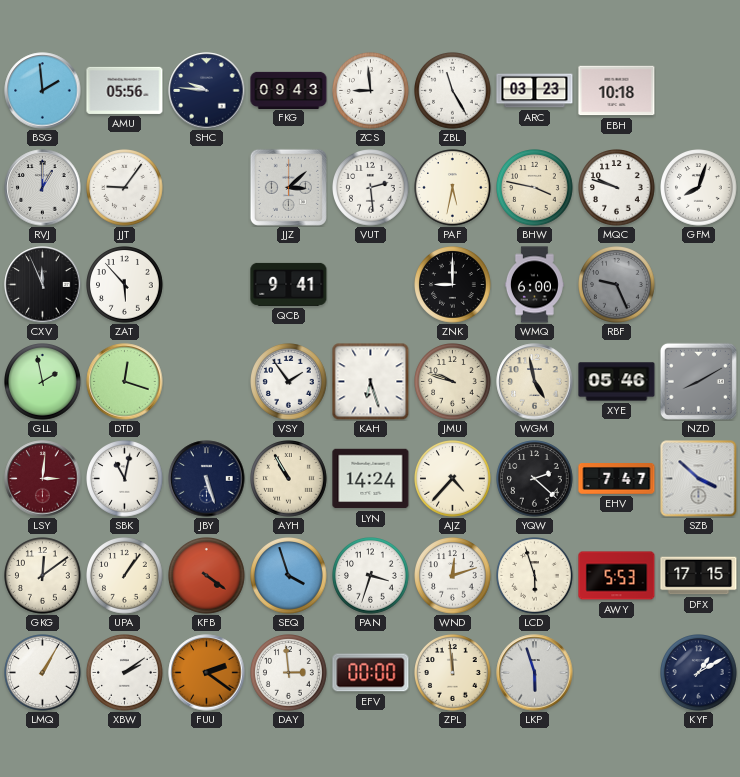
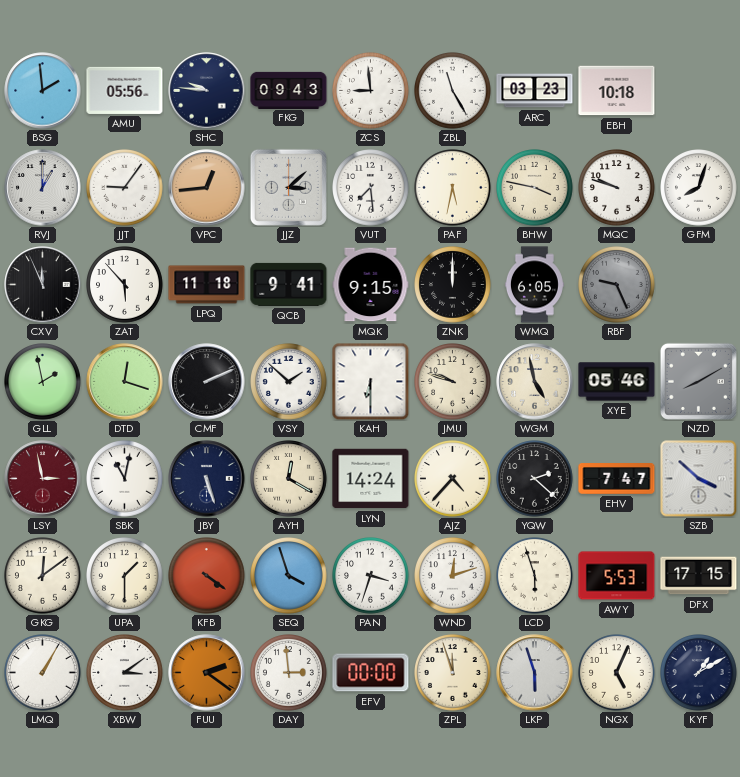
VPC: none -> 12:44 (207, 188)
VUT: 2:29 -> 7:29 (371, 188)
LPQ: none -> 11:18 (207, 285)
MQK: none -> 9:15 (371, 285)
ZNK: 9:00 -> 12:00 (453, 285)
WMQ: 6:00 -> 6:05 (534, 285)
CMF: none -> 2:11 (207, 382)
VSY: 1:54 -> 1:52 (289, 382)
KAH: 6:27 -> 6:30 (370, 381)
LSY: 3:01 -> 2:58 (43, 479)
AYH: 10:55 -> 12:20 (289, 479)
UPA: 1:06 -> 1:30 (125, 576)
XBW: 2:09 -> 3:09 (125, 673)
ZPL: 11:59 -> 11:57 (453, 673)
NGX: none -> 5:04 (617, 673)
